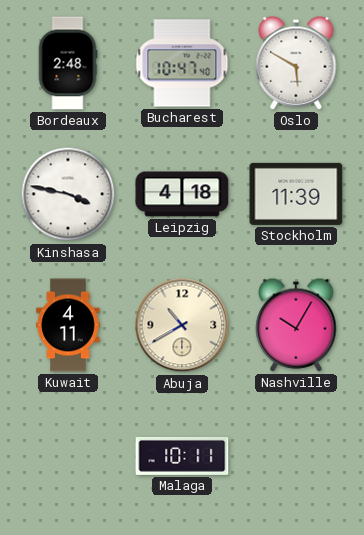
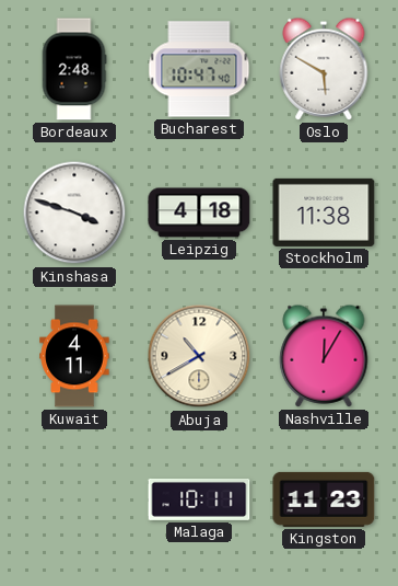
Kinshasa: 3:47 -> 3:48 (74, 212)
Stockholm: 11:39 -> 11:38 (324, 212)
Nashville: 10:05 -> 12:05 (324, 356)
Kingston: none -> 11:23 (324, 499)
